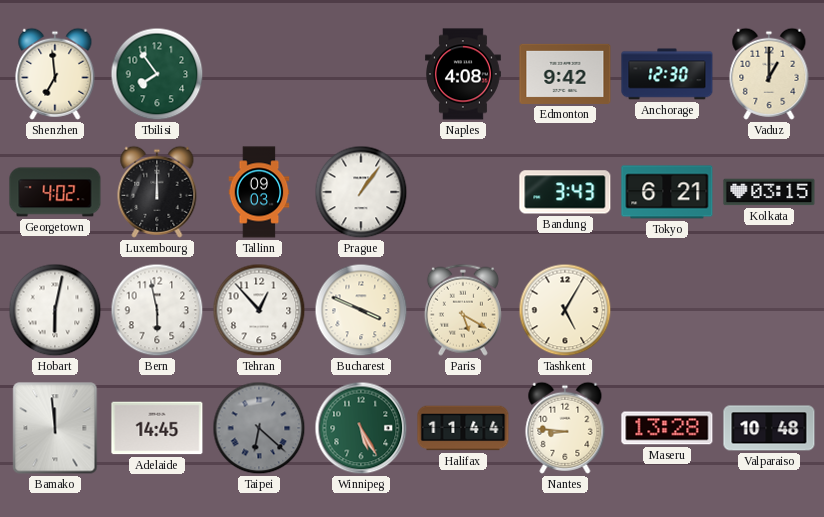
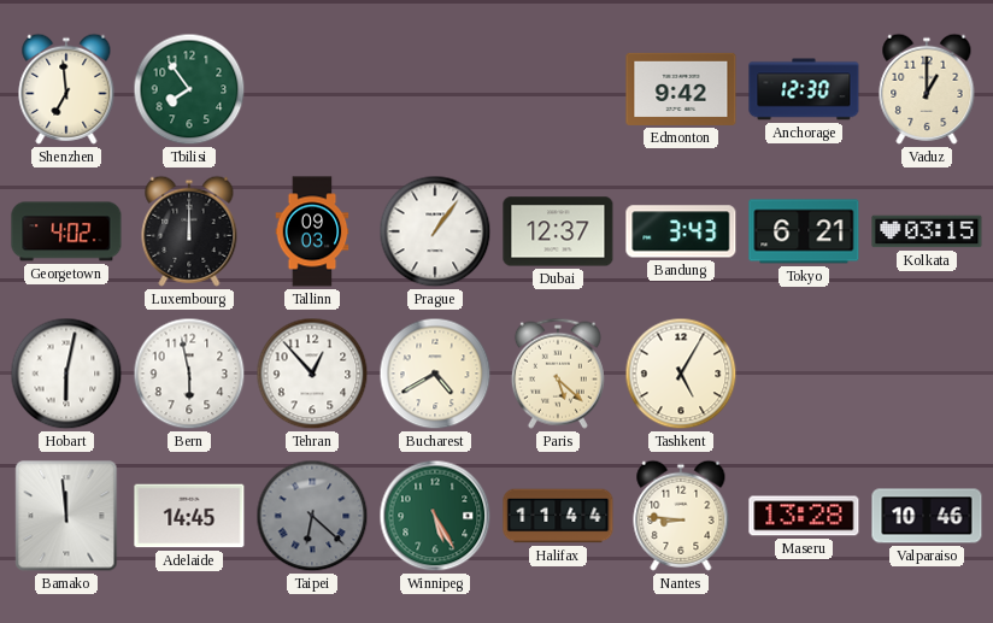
Naples: 4:08 -> none (464, 74)
Dubai: none -> 12:37 (558, 231)
Bucharest: 3:49 -> 4:40 (435, 374)
Paris: 5:20 -> 5:22 (558, 374)
Valparaiso: 10:48 -> 10:46 (927, 516)
